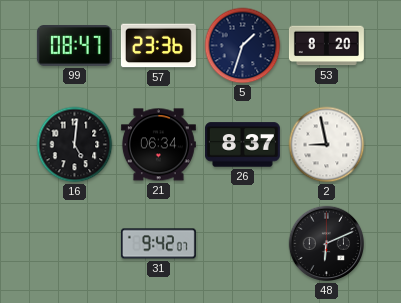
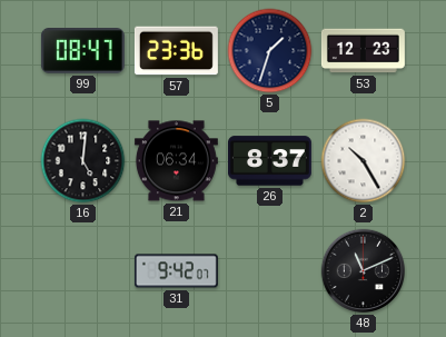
53: 8:20 -> 12:23 (363, 51)
2: 8:58 -> 10:25 (364, 161)
48: 6:11 -> 11:11 (364, 271)
